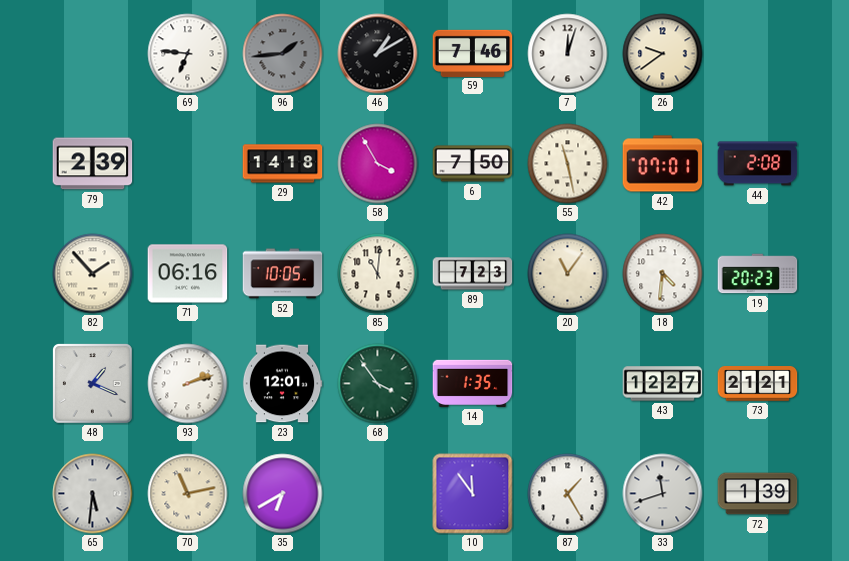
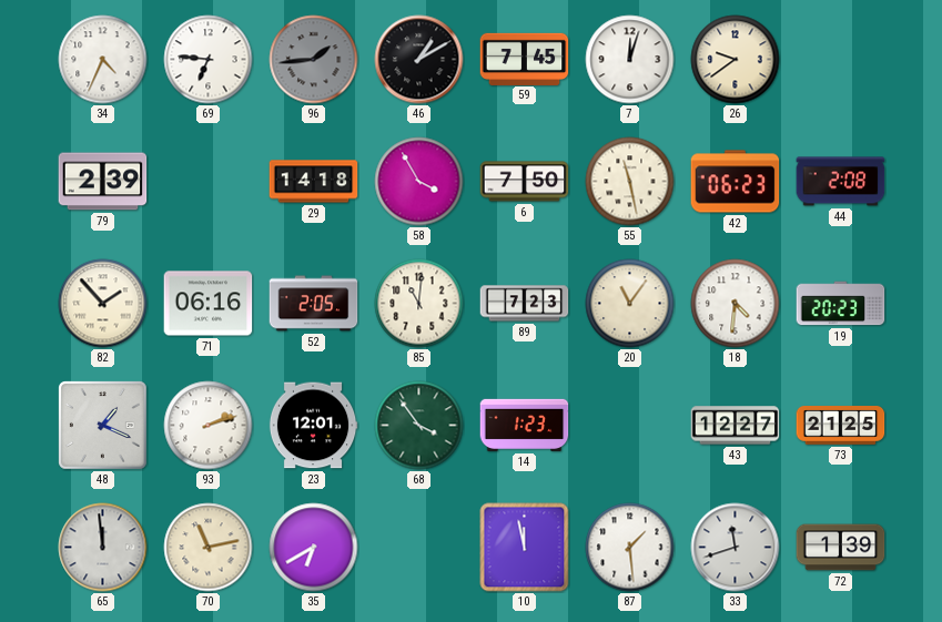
34: none -> 4:34 (103, 60)
59: 7:46 -> 7:45 (525, 59)
42: 07:01 -> 06:23 (736, 182)
52: 10:05 -> 2:05 (314, 304)
14: 1:35 -> 1:23 (525, 425)
73: 21:21 -> 21:25 (841, 426)
65: 5:31 -> 11:59 (103, 548)
10: 11:54 -> 11:58 (525, 548)
87: 1:25 -> 1:29 (630, 548)
